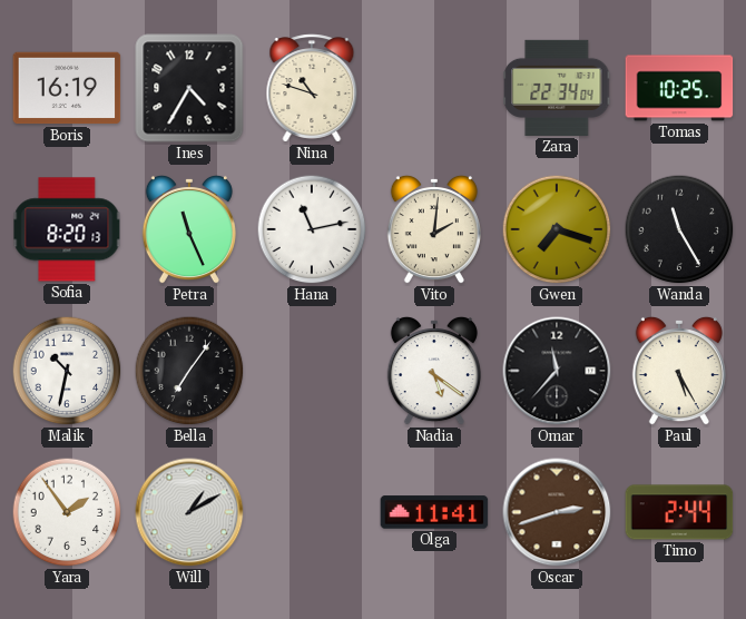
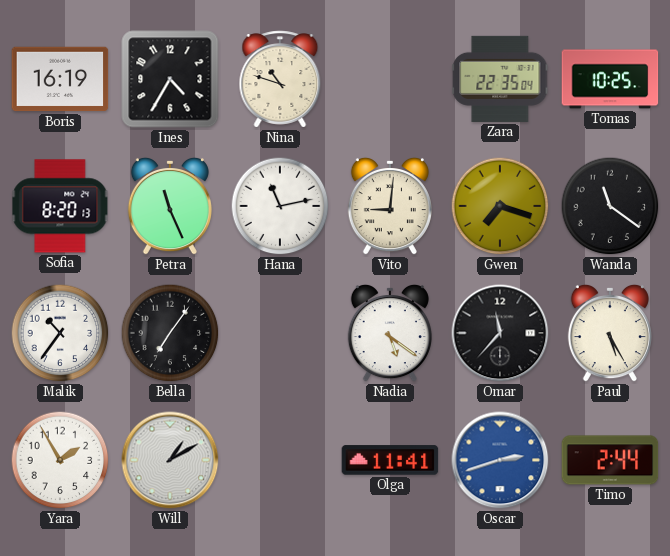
Zara: 22:34 -> 22:35 (500, 79)
Vito: 2:01 -> 9:01 (390, 206)
Wanda: 11:25 -> 11:21 (610, 206)
Malik: 10:32 -> 10:36 (60, 333)
Yara: 1:54 -> 1:55 (60, 460)
Oscar dial: brown -> blue (500, 460)
